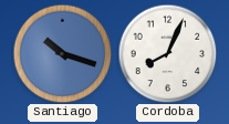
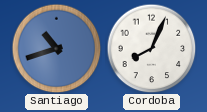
Santiago: 10:18 -> 10:42 (56, 48)
